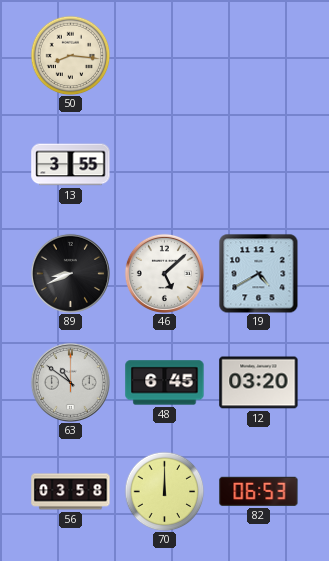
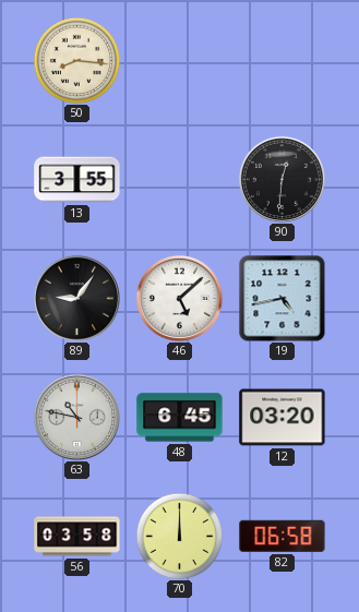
90: none -> 12:31 (282, 179)
89: 8:41 -> 9:06 (76, 298)
19: 4:40 -> 4:43 (282, 298)
63: 10:51 -> 10:47 (76, 417)
82: 06:53 -> 06:58 (283, 536)
